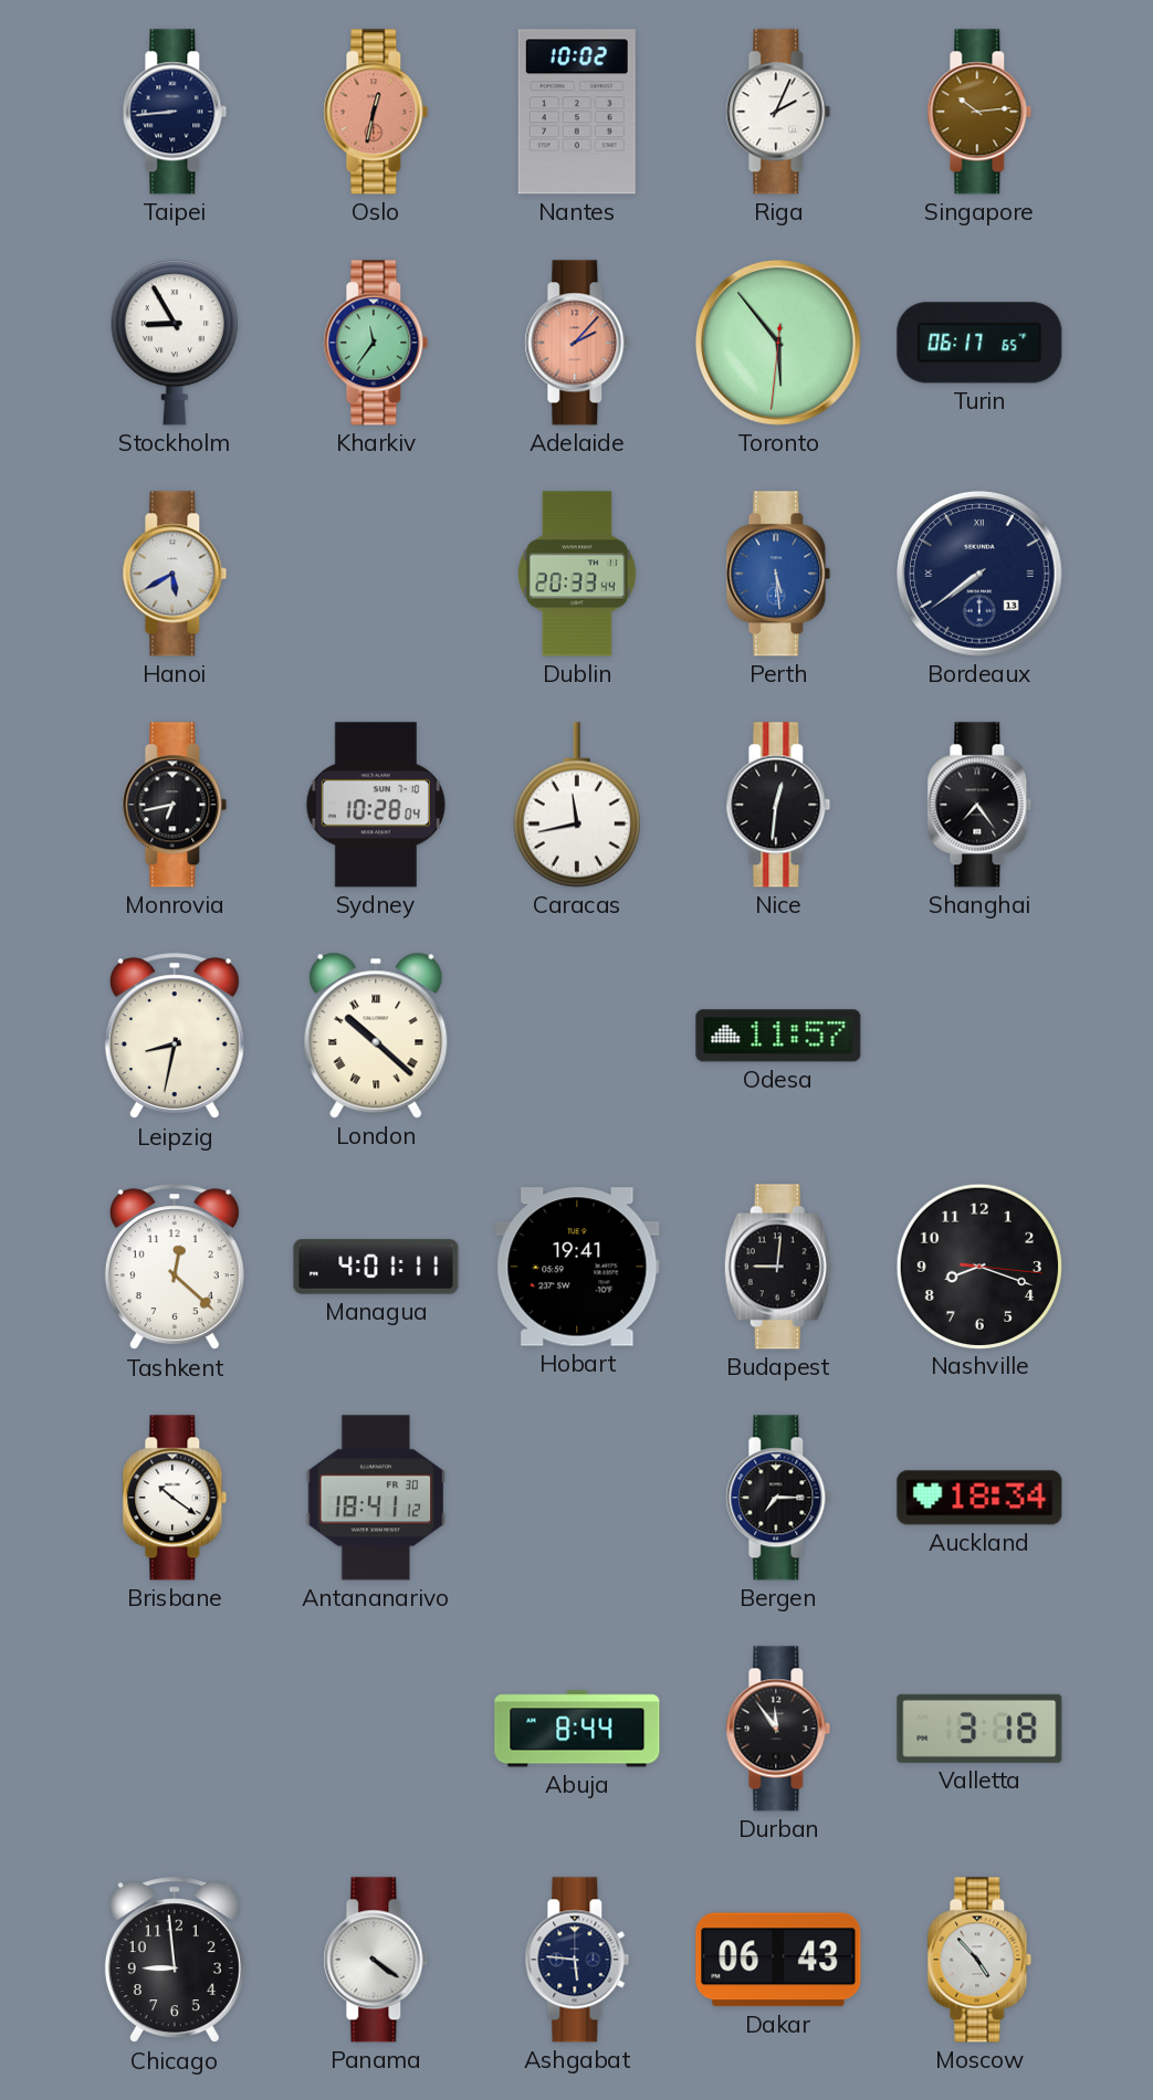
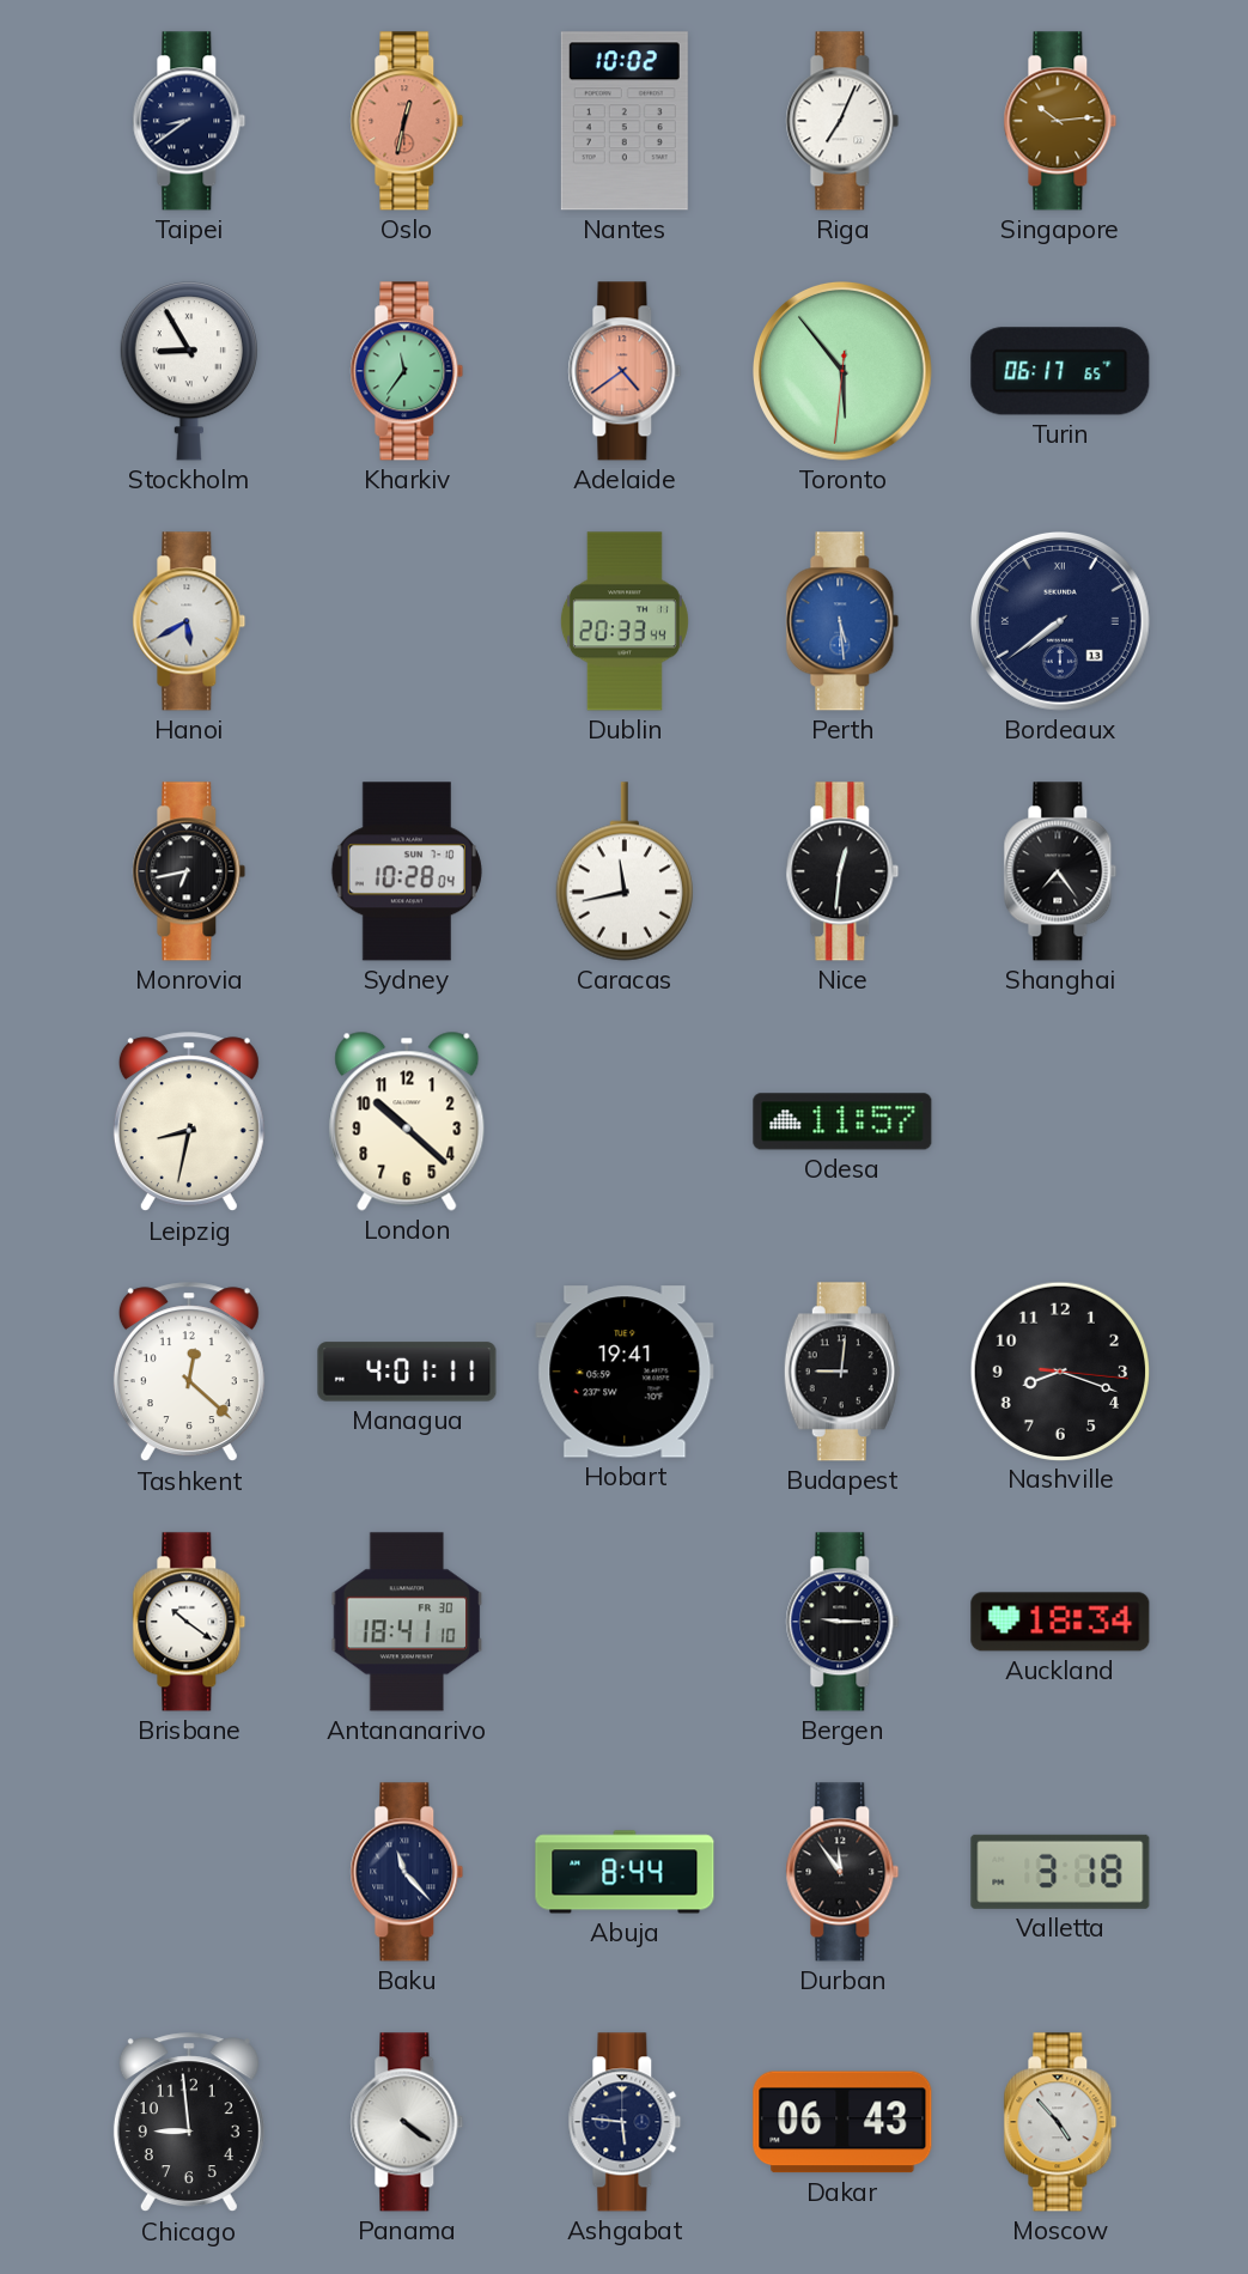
Taipei: 8:44 -> 8:39 (189, 121)
Riga: 2:04 -> 7:04 (842, 121)
Adelaide: 2:07 -> 4:39 (625, 371)
London numerals: Roman -> Arabic (407, 1121)
Antananarivo: 18:41:12 -> 18:41:10 (407, 1622)
Bergen: 7:15 -> 9:15 (842, 1622)
Baku: none -> 11:23 (407, 1872)
